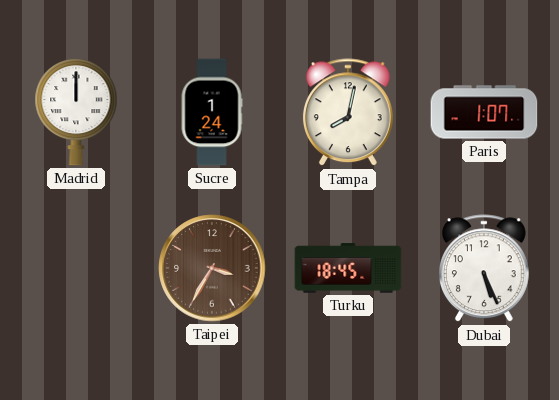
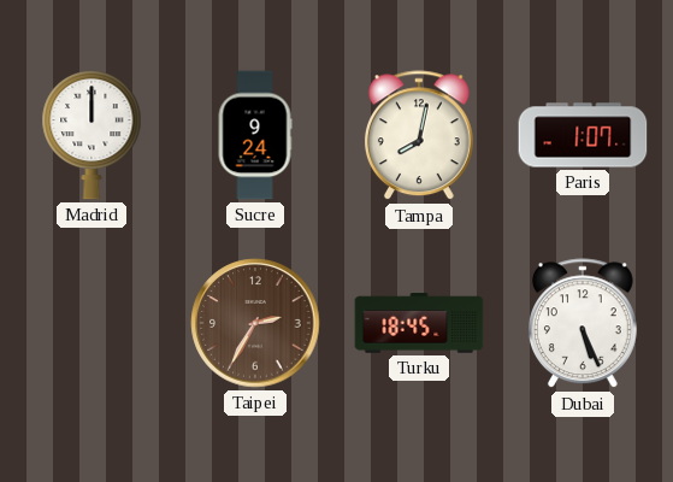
Sucre: 1:24 -> 9:24 (255, 135)
Taipei: 3:35 -> 2:35 (255, 323)
